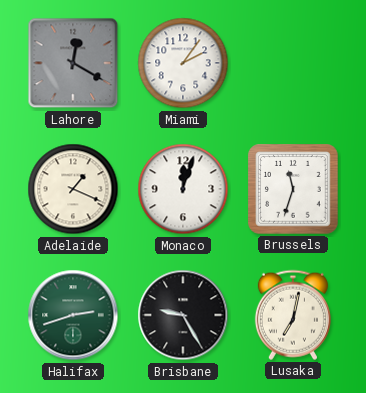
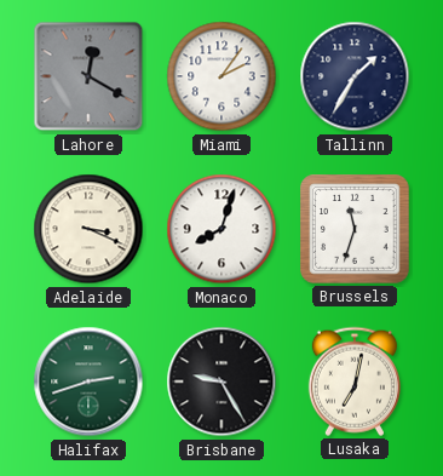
Tallinn: none -> 1:35 (355, 76)
Adelaide: 1:19 -> 3:19 (88, 229)
Monaco: 12:03 -> 8:03 (221, 229)
